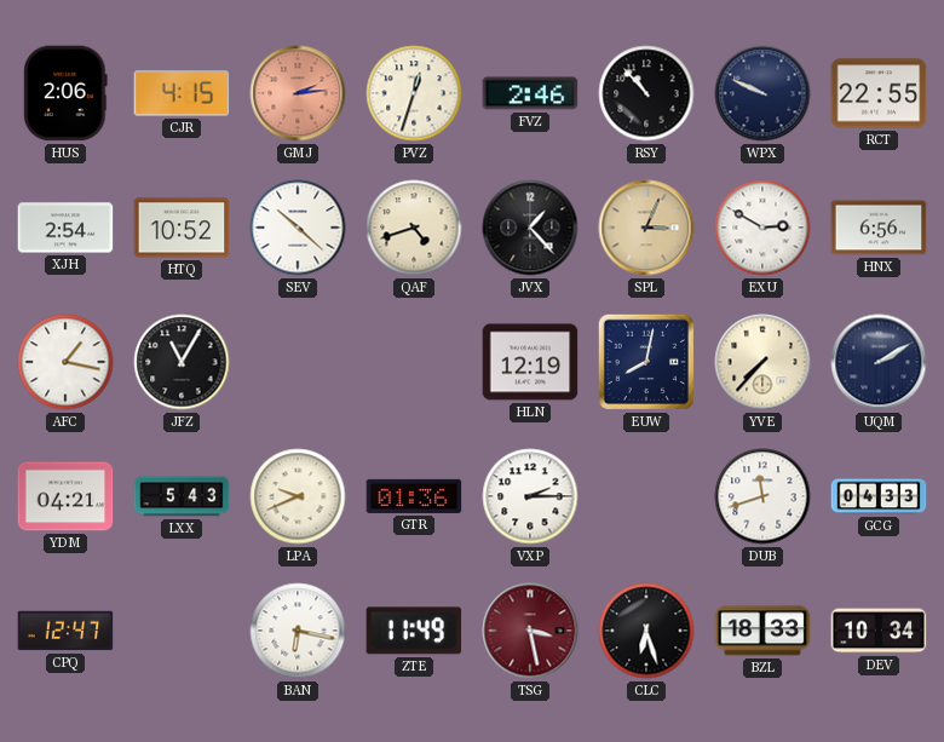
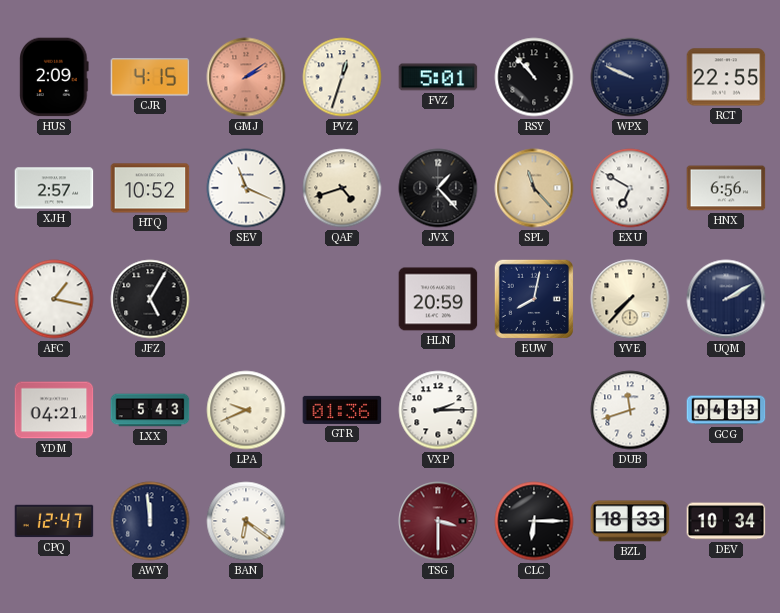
HUS: 2:06 -> 2:09 (54, 77)
GMJ: 2:14 -> 2:09 (246, 77)
FVZ: 2:46 -> 5:01 (438, 77)
XJH: 2:54 -> 2:57 (54, 188)
SEV: 10:22 -> 11:19 (246, 188)
SPL: 3:04 -> 11:23 (534, 188)
EXU: 2:50 -> 6:50 (630, 188)
JFZ: 11:05 -> 5:05 (150, 299)
HLN: 12:19 -> 20:59 (438, 299)
AWY: none -> 11:59 (150, 521)
BAN: 6:17 -> 6:21 (246, 521)
ZTE: 11:49 -> none (414, 631)
TSG: 3:28 -> 3:30 (438, 521)
CLC: 6:27 -> 6:15 (534, 521)
